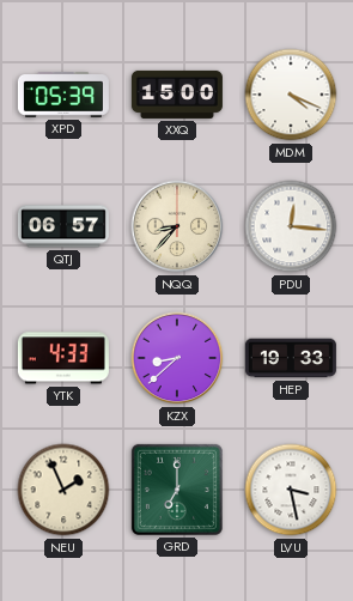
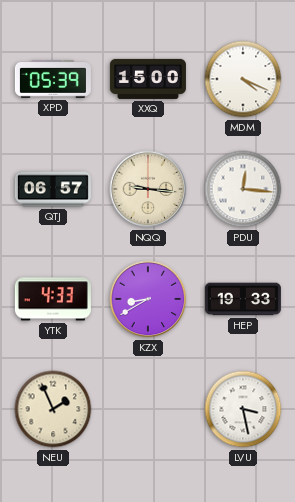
NQQ: 8:37 -> 9:16 (148, 189)
KZX: 8:38 -> 8:40 (148, 299)
GRD: 7:00 -> none (177, 490)
